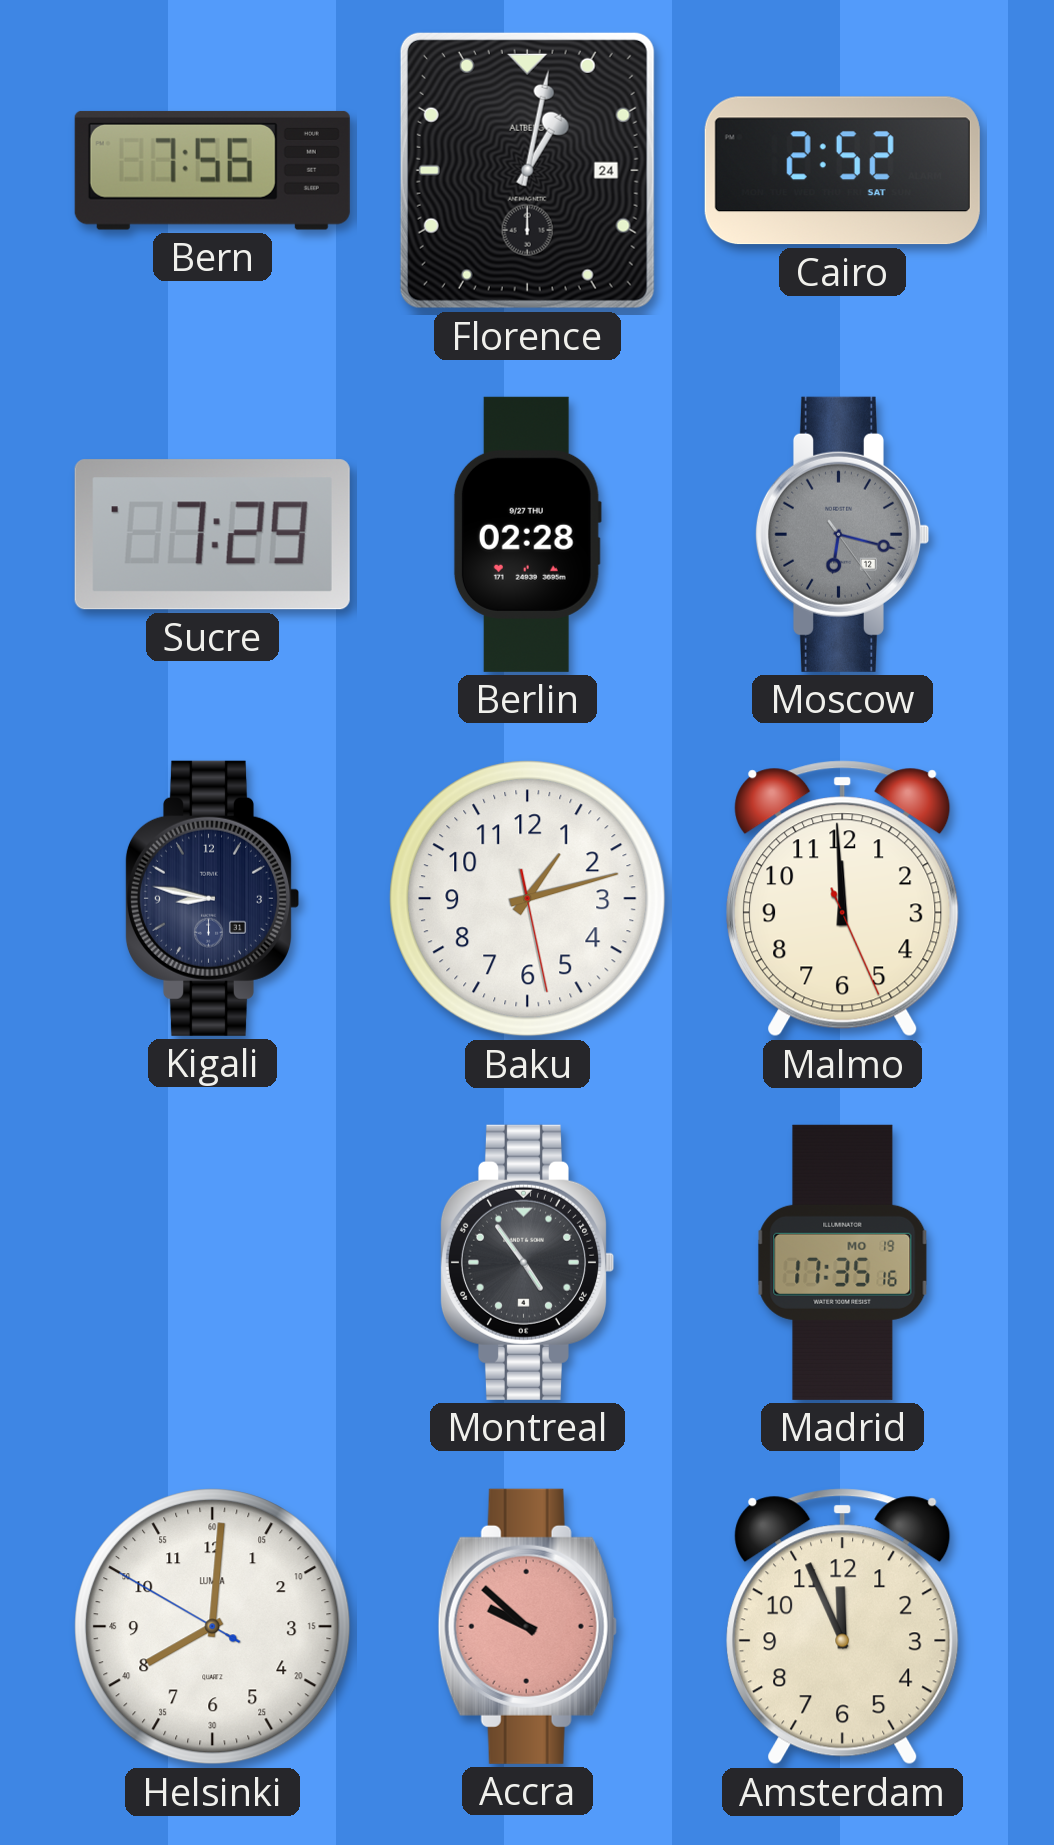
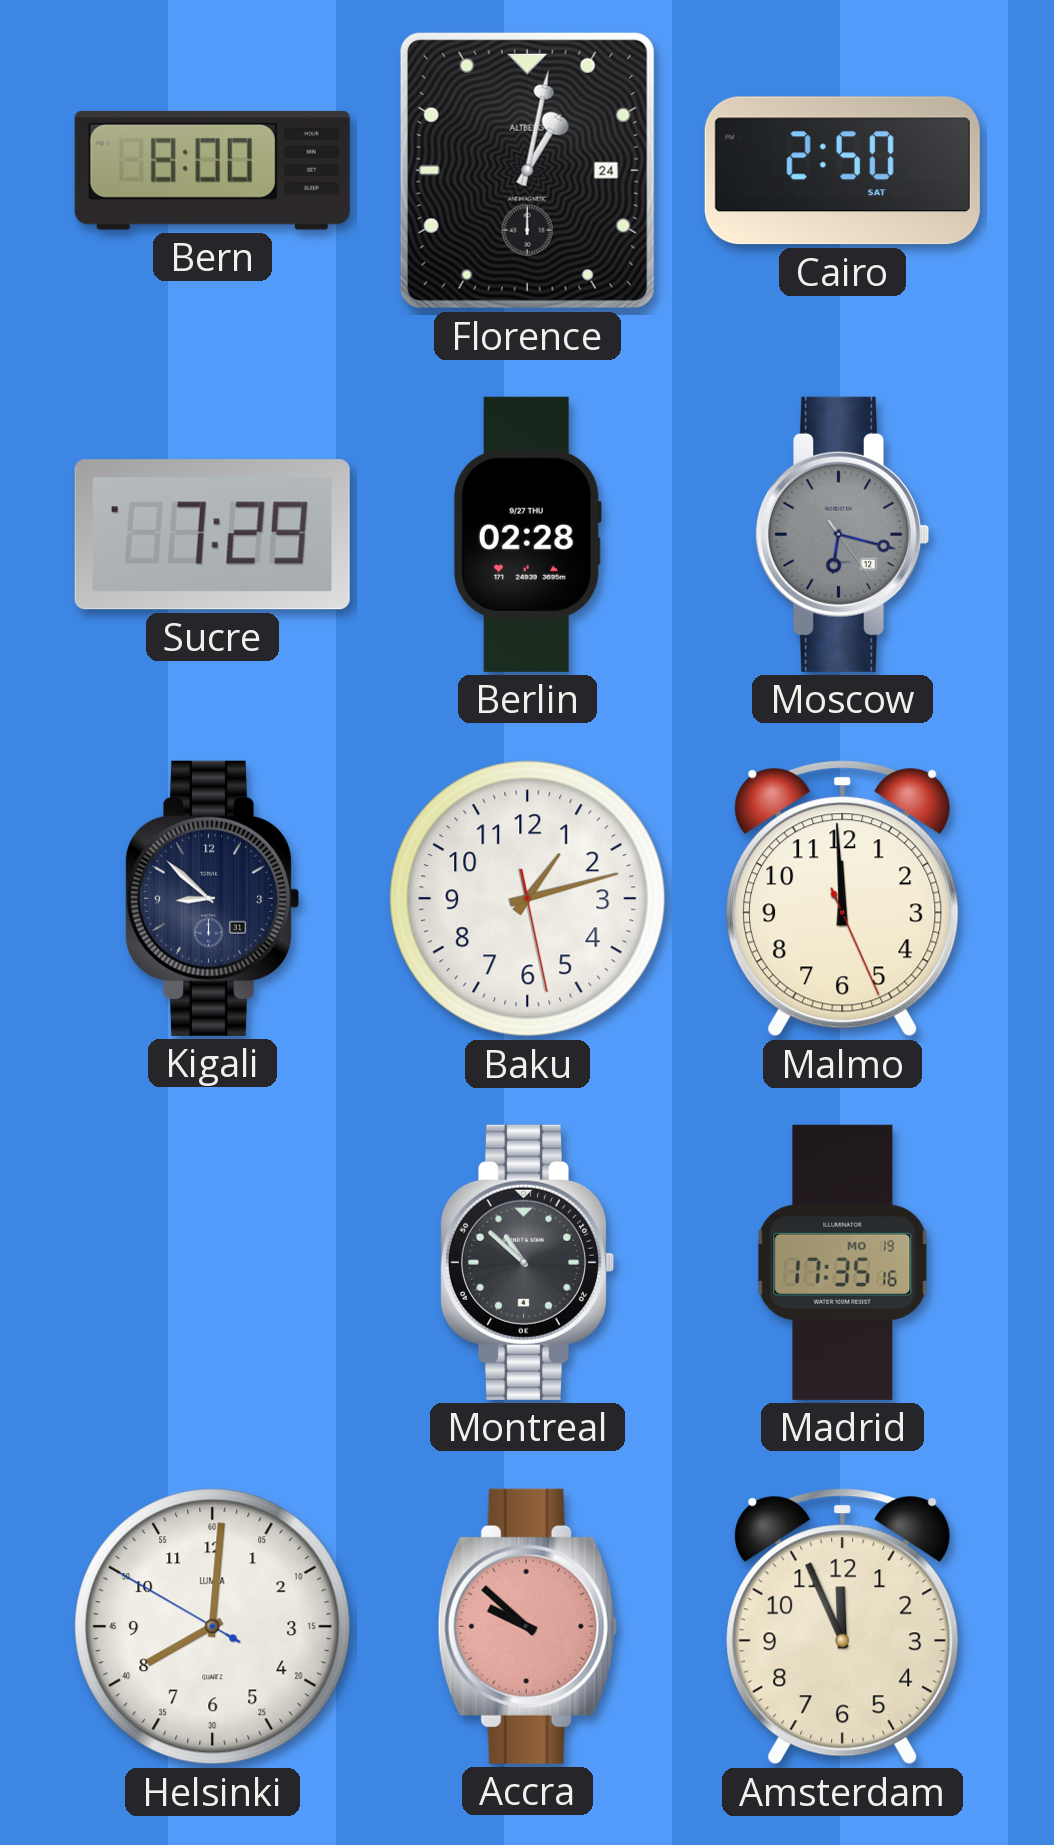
Bern: 7:56 -> 8:00 (212, 170)
Cairo: 2:52 -> 2:50 (842, 171)
Kigali: 8:47 -> 8:52 (211, 898)
Montreal: 4:54 -> 10:52 (526, 1262)
